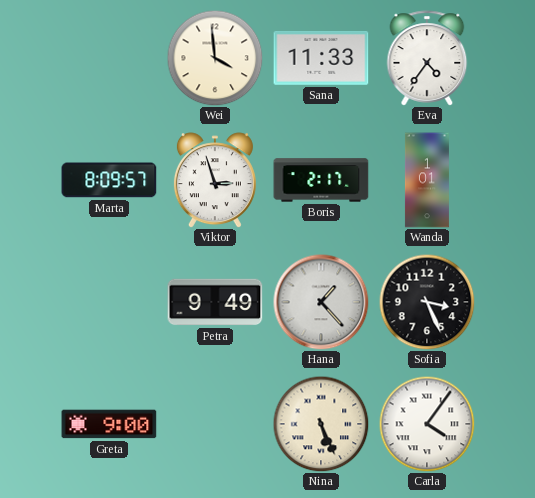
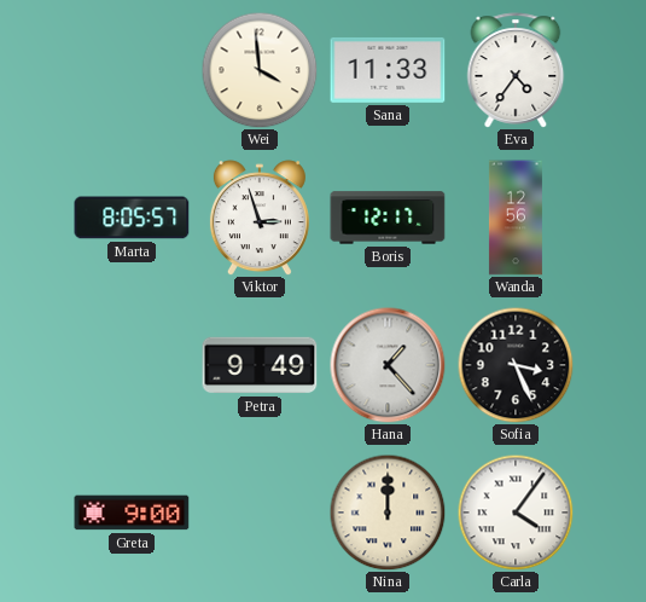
Marta: 8:09 -> 8:05 (132, 218)
Boris: 2:17 -> 12:17 (388, 218)
Wanda: 1:01 -> 12:56 (516, 218)
Nina: 5:26 -> 12:00 (388, 513)
